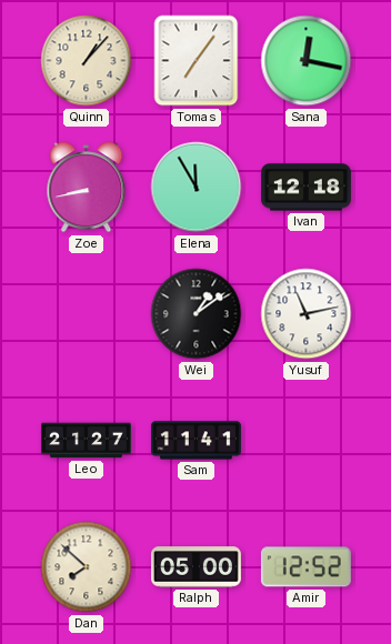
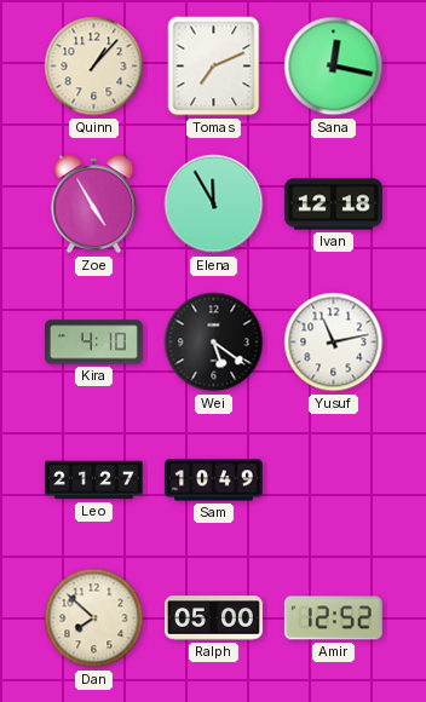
Tomas: 7:06 -> 7:11 (214, 67)
Zoe: 8:43 -> 4:55 (94, 205)
Kira: none -> 4:10 (93, 343)
Wei: 1:09 -> 5:21 (214, 343)
Sam: 11:41 -> 10:49 (213, 481)
